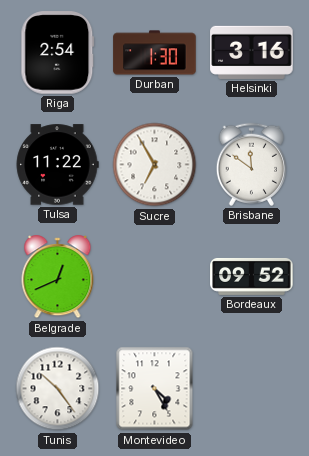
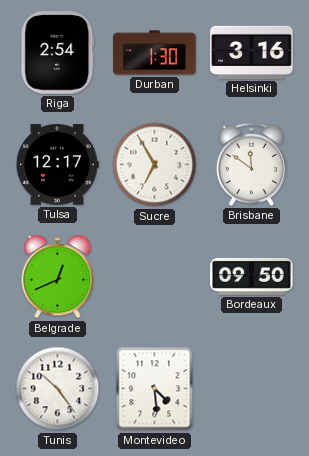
Tulsa: 11:22 -> 12:17 (57, 165)
Bordeaux: 09:52 -> 09:50 (252, 276)
Montevideo: 4:25 -> 4:29 (155, 389)
